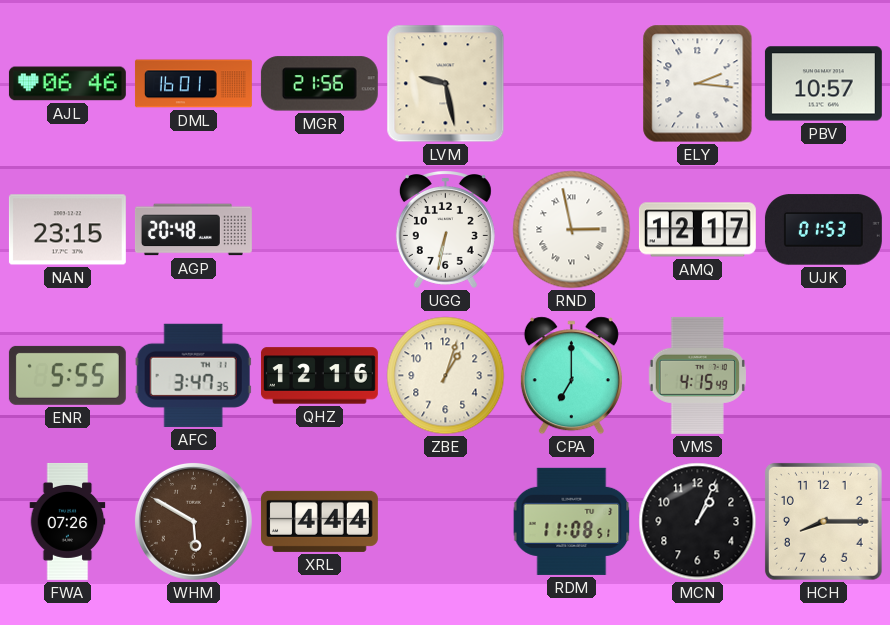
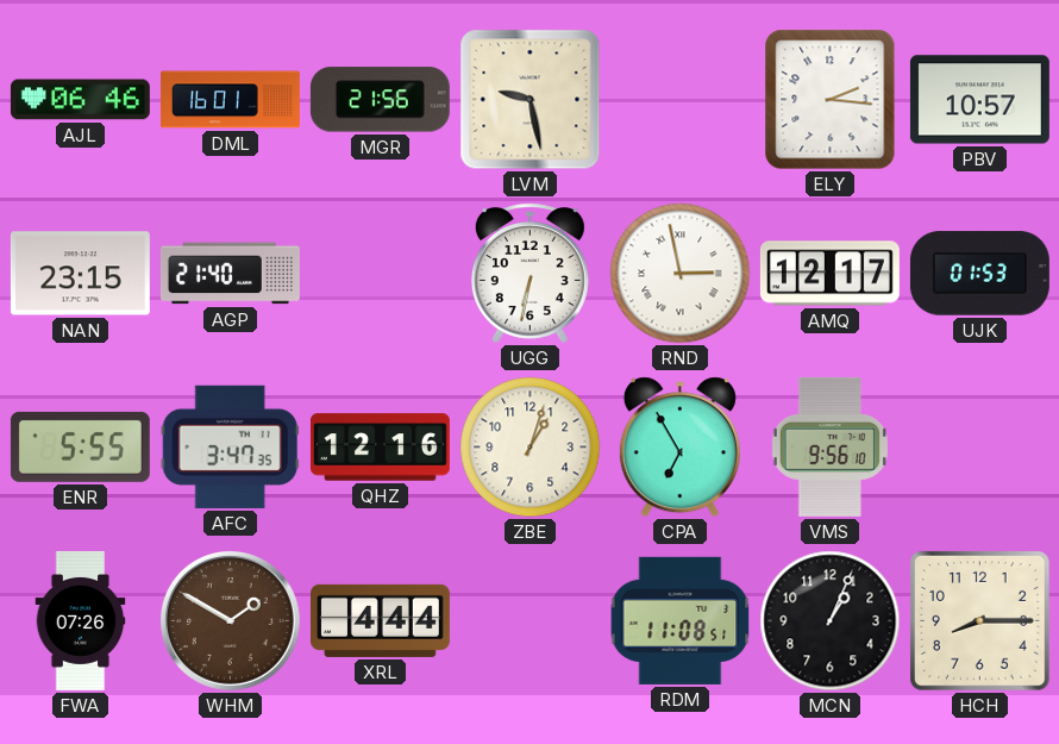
AGP: 20:48 -> 21:40 (230, 274)
CPA: 7:00 -> 6:55 (679, 448)
VMS: 4:15 -> 9:56 (829, 446)
WHM: 5:50 -> 1:50 (230, 620)
